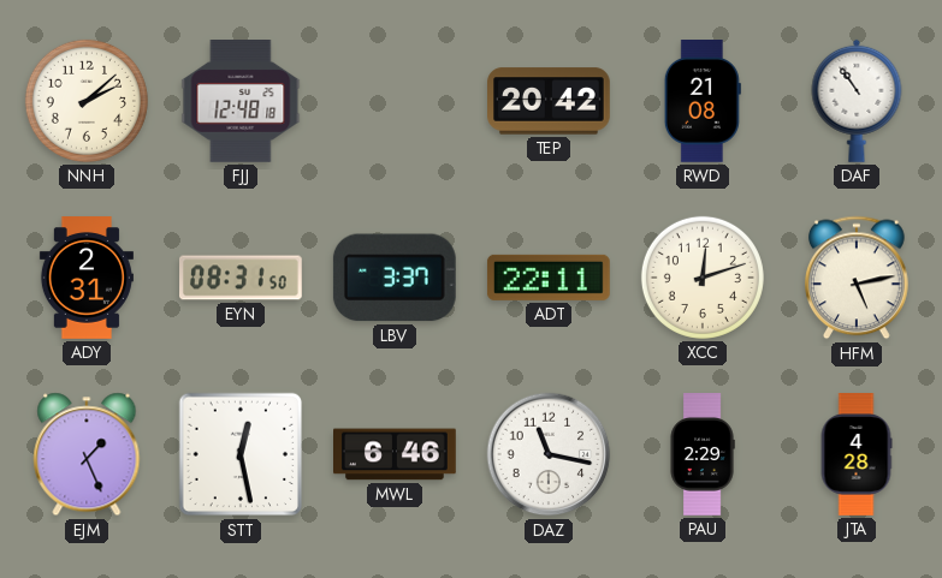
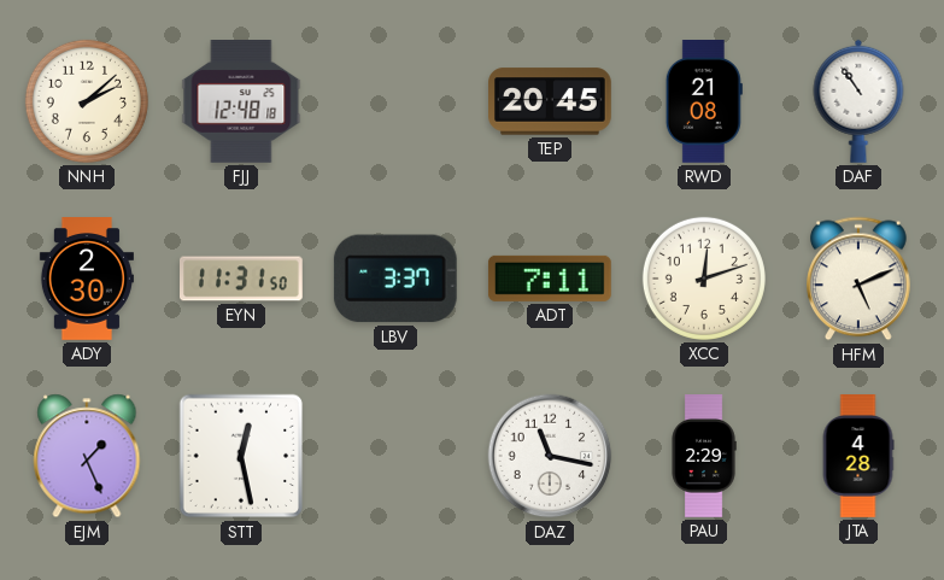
TEP: 20:42 -> 20:45 (551, 101)
ADY: 2:31 -> 2:30 (87, 279)
EYN: 08:31 -> 11:31 (242, 279)
ADT: 22:11 -> 7:11 (550, 279)
HFM: 5:13 -> 5:11 (860, 279)
MWL: 6:46 -> none (396, 454)
